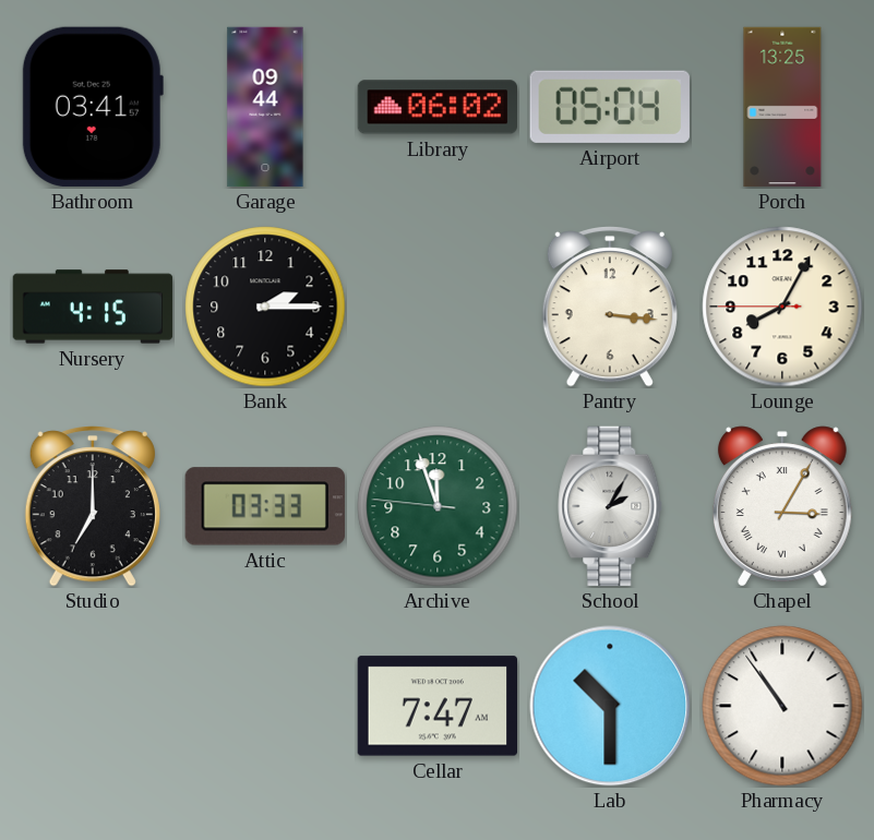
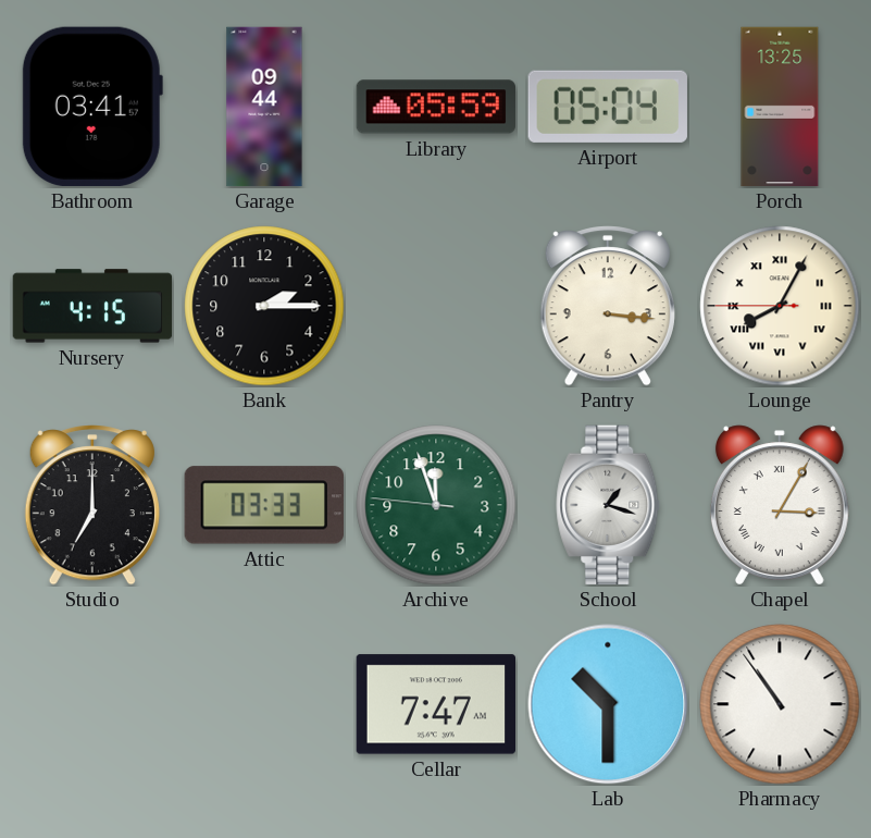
Library: 06:02 -> 05:59 (435, 107)
Lounge numerals: Arabic -> Roman (780, 306)
School: 2:05 -> 1:18 (608, 505)
